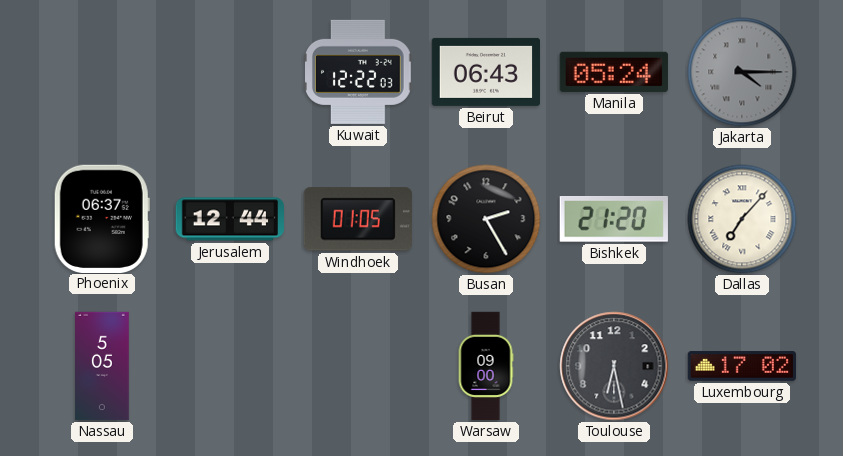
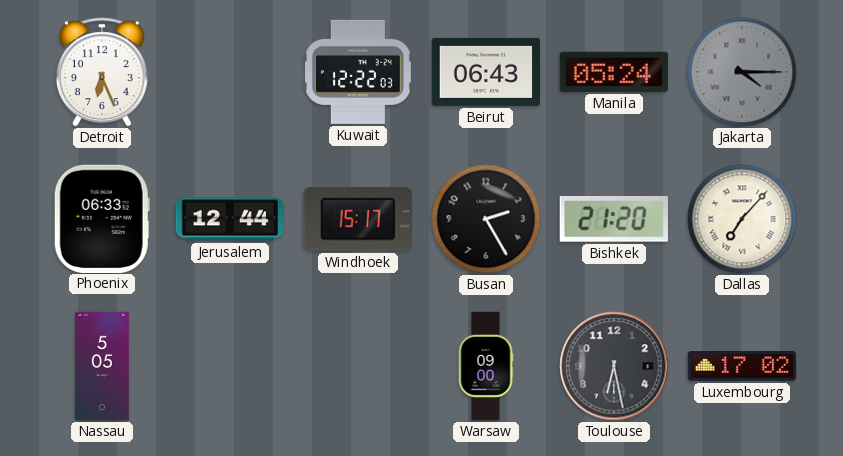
Detroit: none -> 6:26 (102, 72)
Phoenix: 06:37 -> 06:33 (102, 218)
Windhoek: 01:05 -> 15:17 (358, 219)
